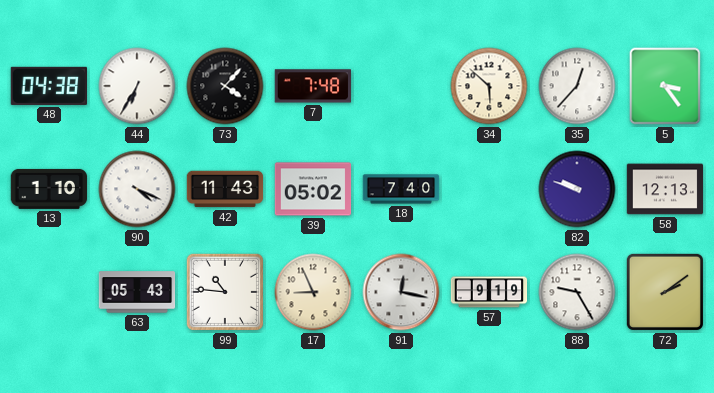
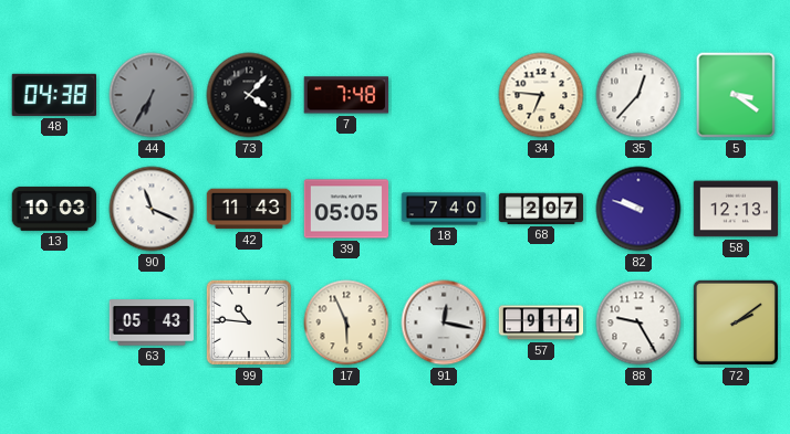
44 dial: white -> grey (152, 95)
34: 5:52 -> 6:46 (541, 95)
5: 3:24 -> 3:21 (736, 95)
13: 1:10 -> 10:03 (54, 209)
90: 4:19 -> 11:19 (152, 209)
39: 05:02 -> 05:05 (346, 209)
68: none -> 2:07 (541, 209)
17: 8:56 -> 5:56 (346, 322)
57: 9:19 -> 9:14 (541, 322)
